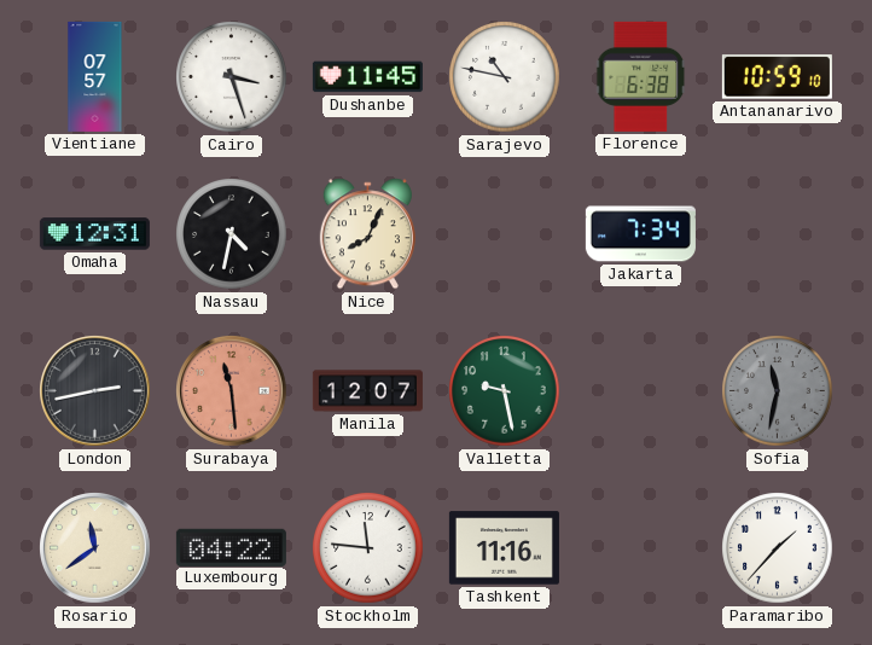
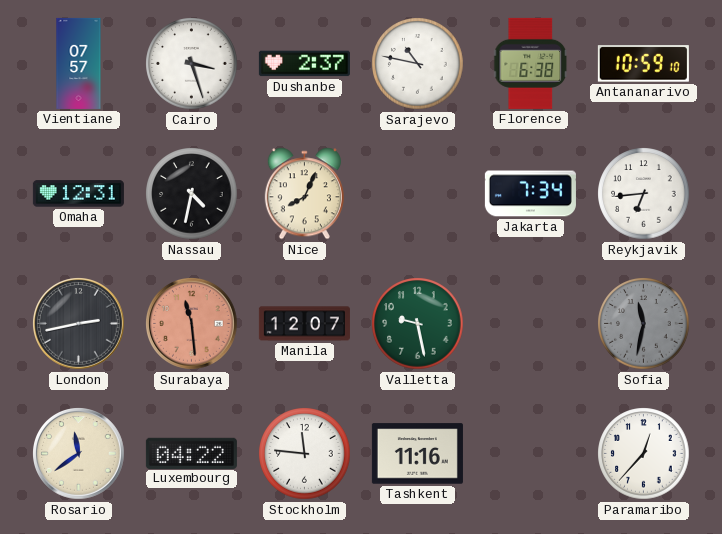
Dushanbe: 11:45 -> 2:37 (304, 64)
Reykjavik: none -> 6:44 (644, 194)
Paramaribo: 1:37 -> 12:37 (644, 454)
